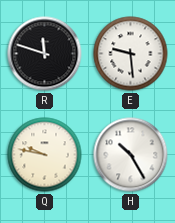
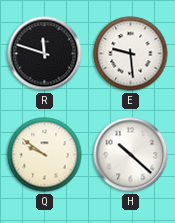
Q: 9:47 -> 9:51 (45, 155)
H: 10:25 -> 10:22 (131, 155)
